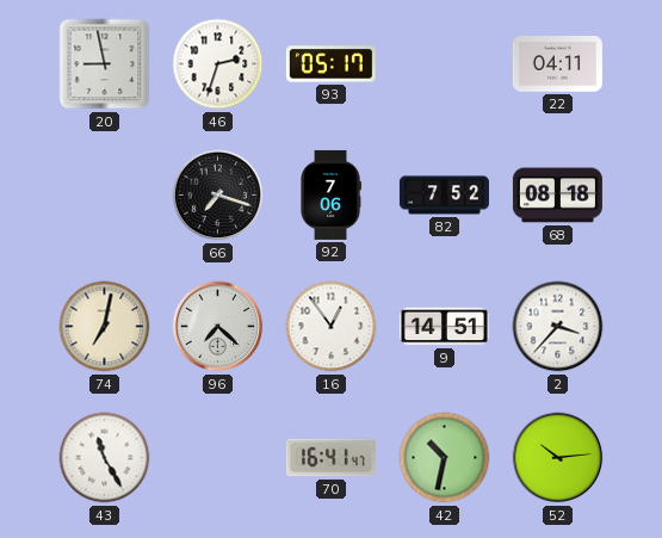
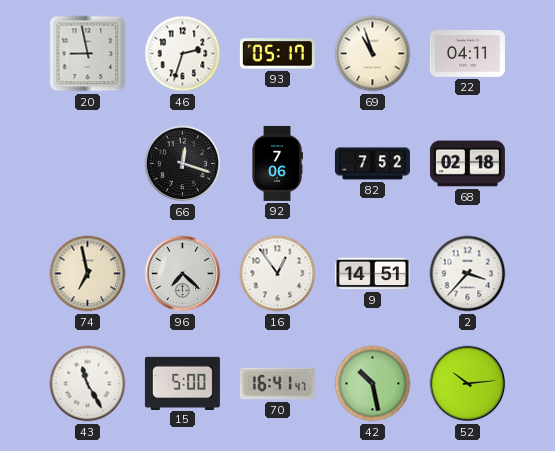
69: none -> 10:57 (373, 54)
66: 7:18 -> 12:18 (183, 164)
68: 08:18 -> 02:18 (467, 164)
74: 7:02 -> 6:58 (88, 274)
15: none -> 5:00 (182, 383)
42: 10:32 -> 10:28 (373, 384)
